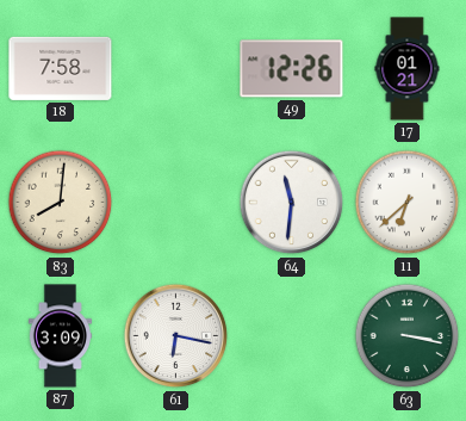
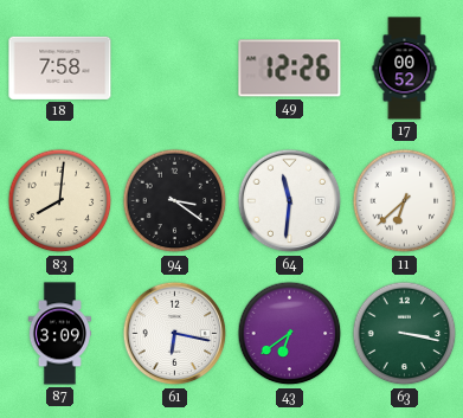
17: 01:21 -> 00:52 (405, 69)
94: none -> 3:21 (175, 201)
43: none -> 6:39 (290, 334)
